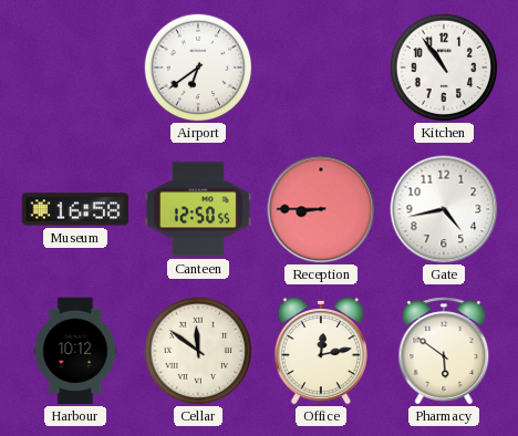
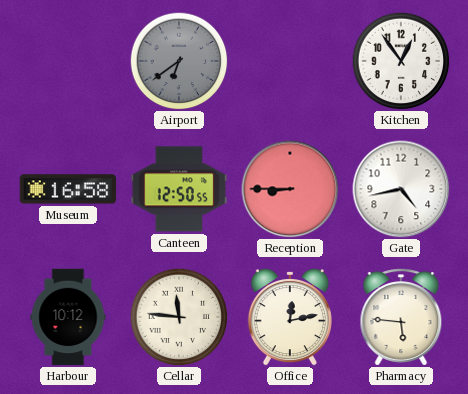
Airport dial: white -> grey (179, 61)
Kitchen: 10:54 -> 12:54 (401, 61)
Cellar: 11:51 -> 11:46 (179, 317)
Pharmacy: 5:51 -> 5:46 (401, 317)
